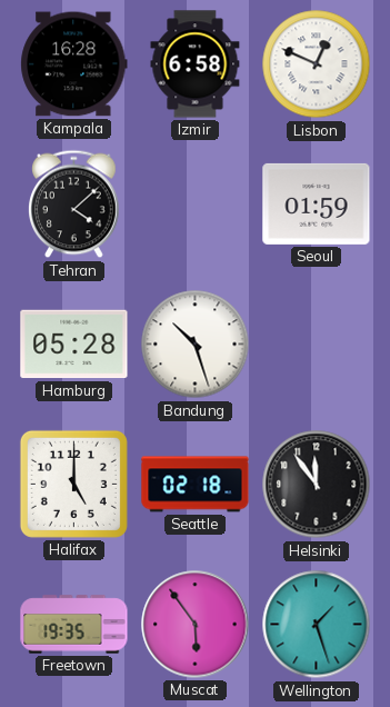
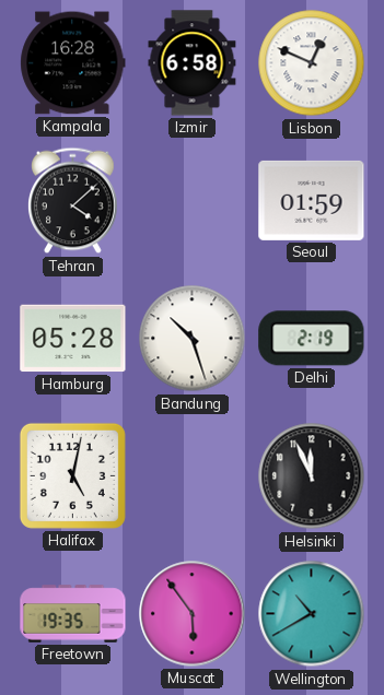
Delhi: none -> 2:19 (312, 339)
Halifax: 5:00 -> 5:02 (72, 475)
Seattle: 02:18 -> none (196, 485)
Helsinki: 11:54 -> 11:56 (312, 476)
Wellington: 1:27 -> 10:40 (312, 614)
